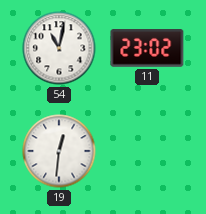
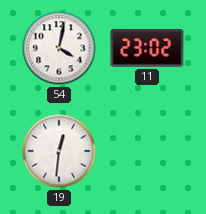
54: 11:02 -> 4:02 (59, 48)
